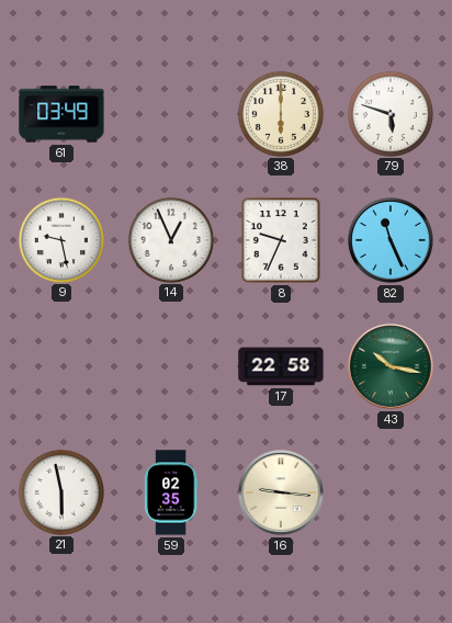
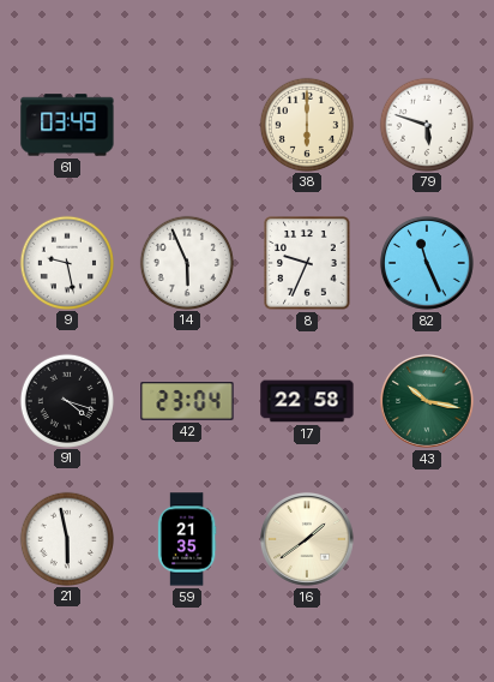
14: 12:56 -> 5:56 (186, 262)
91: none -> 4:18 (66, 400)
42: none -> 23:04 (187, 402)
59: 02:35 -> 21:35 (187, 539)
16: 9:16 -> 1:39 (307, 539)
